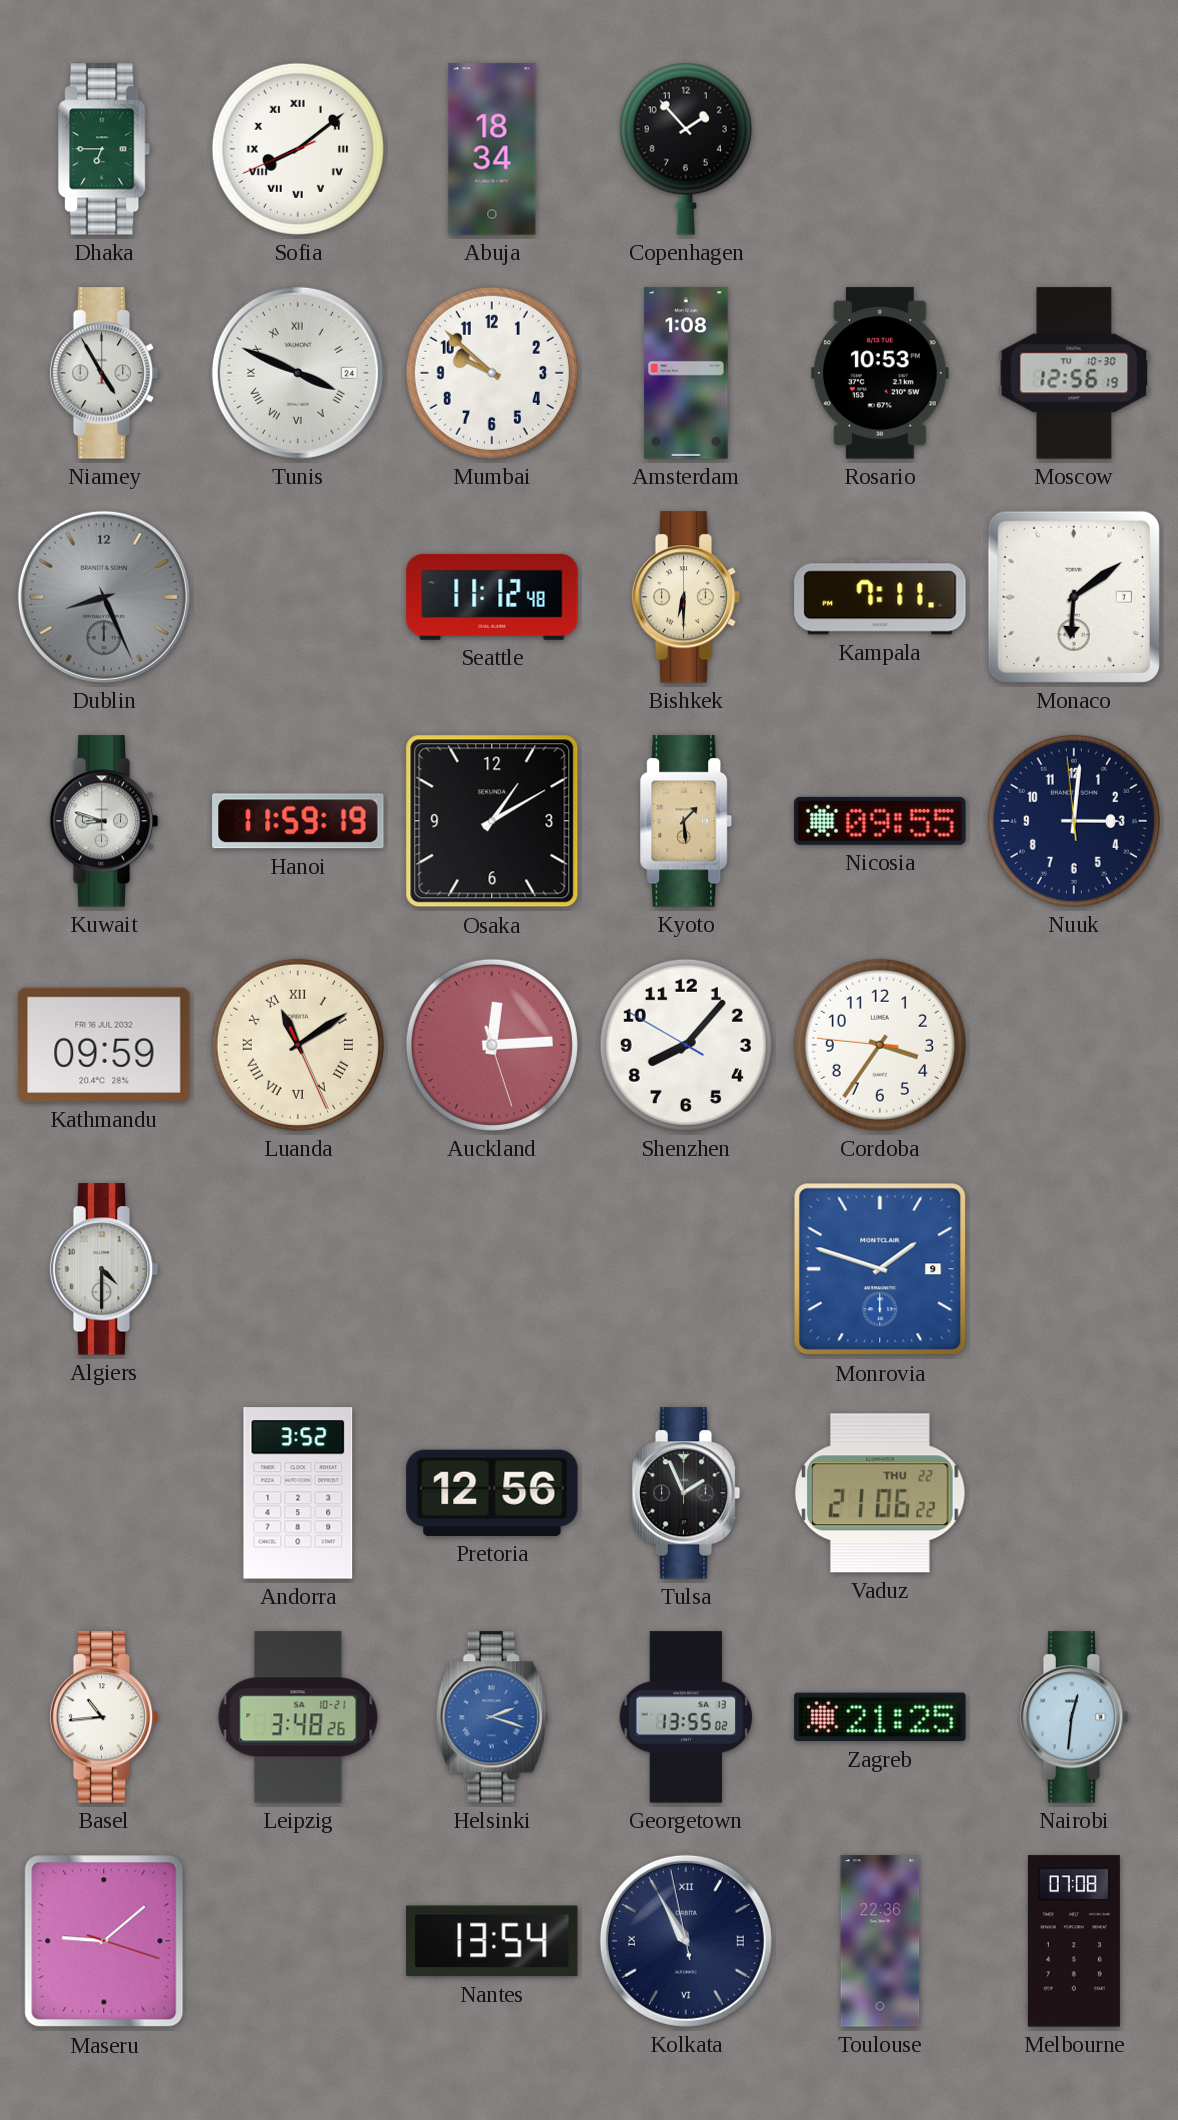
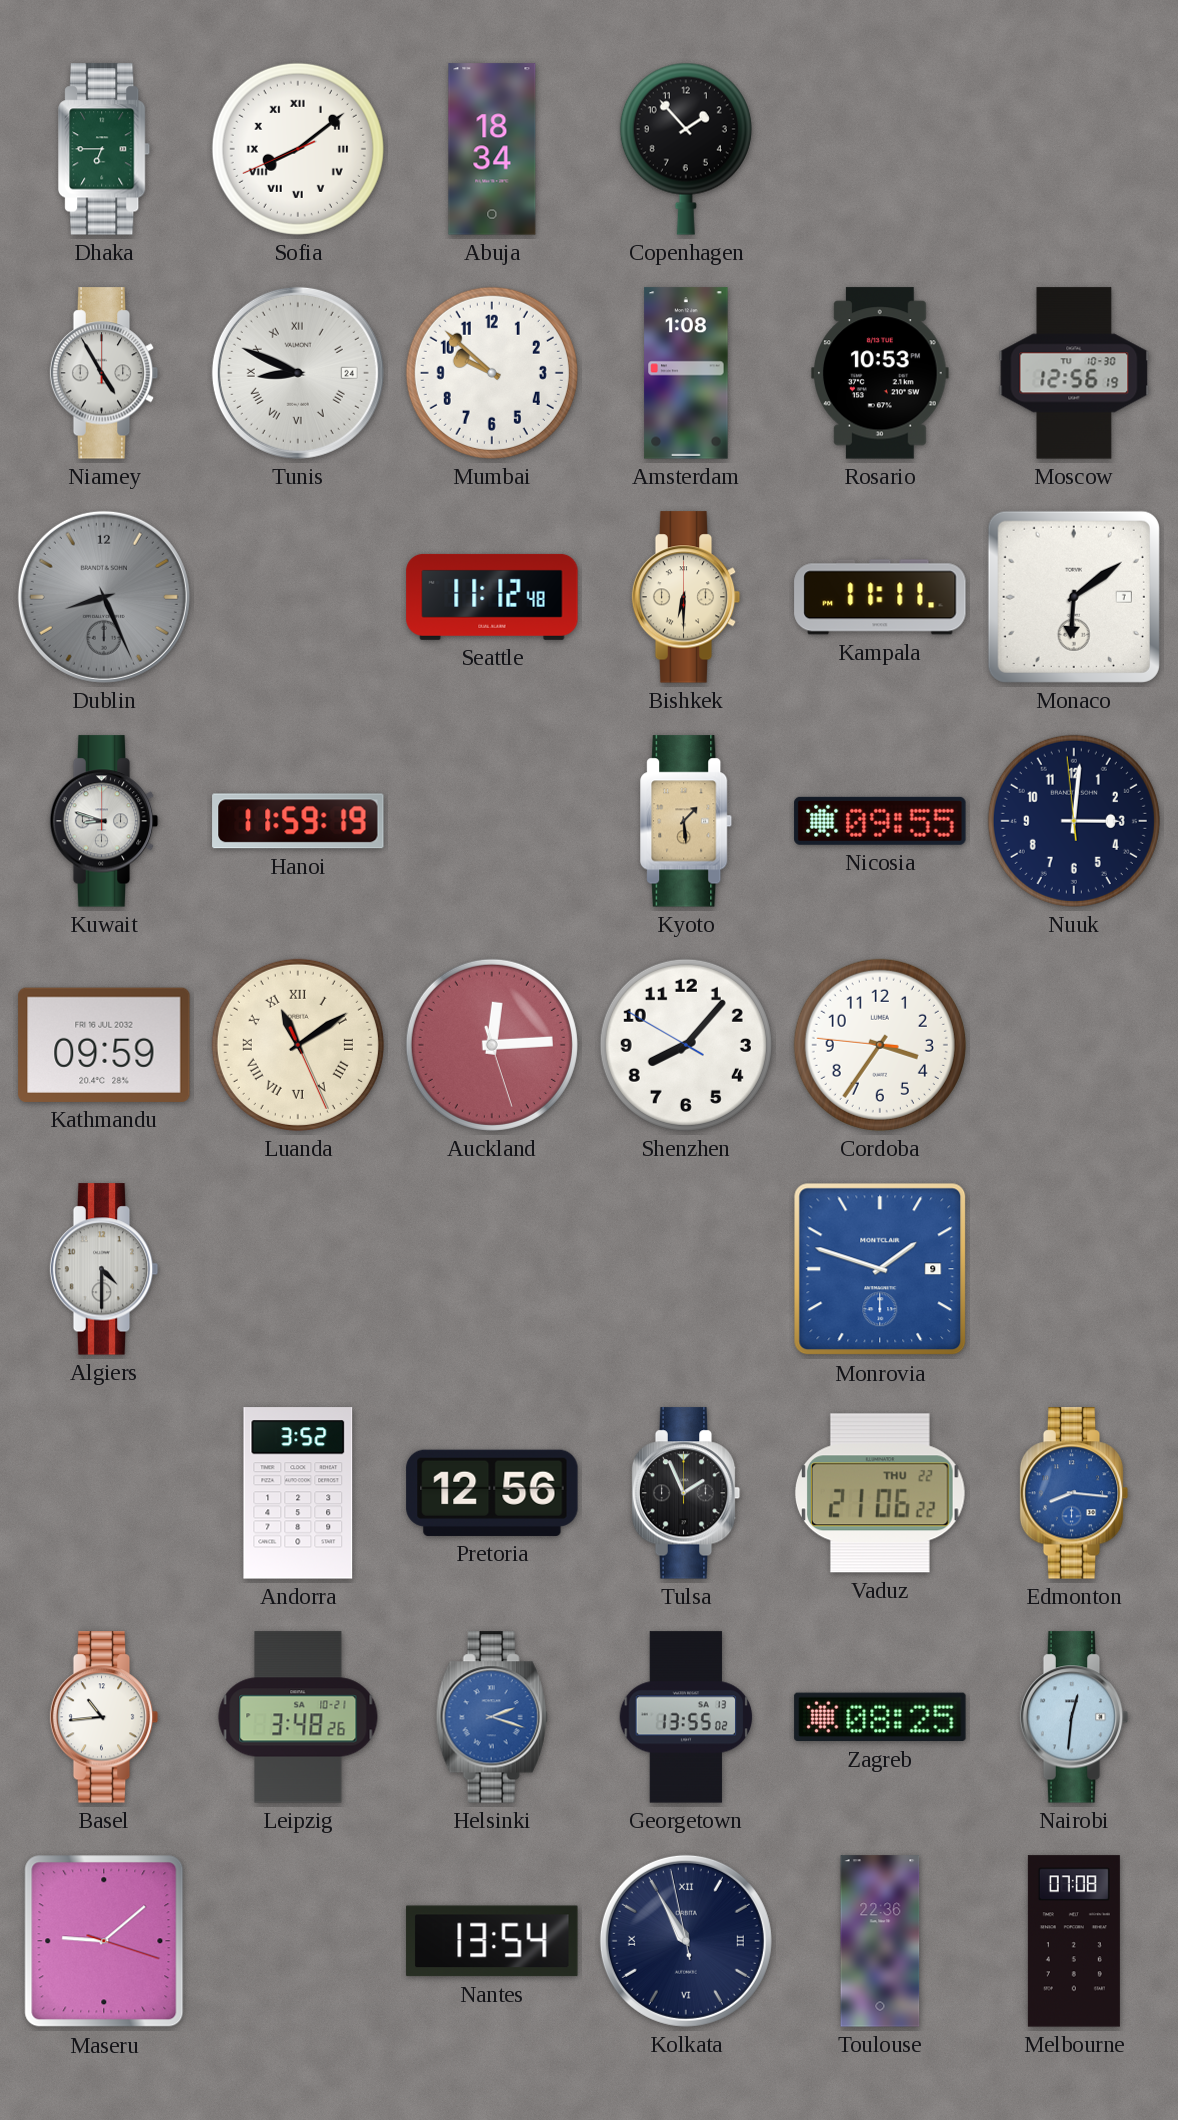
Tunis: 3:49 -> 8:49 (298, 373)
Kampala: 7:11 -> 11:11 (880, 597)
Osaka: 1:10 -> none (492, 821)
Edmonton: none -> 8:16 (1074, 1493)
Zagreb: 21:25 -> 08:25 (880, 1717)
